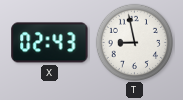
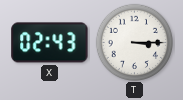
T: 8:58 -> 3:15 (134, 42)
